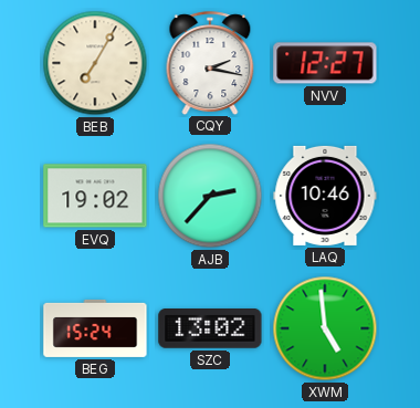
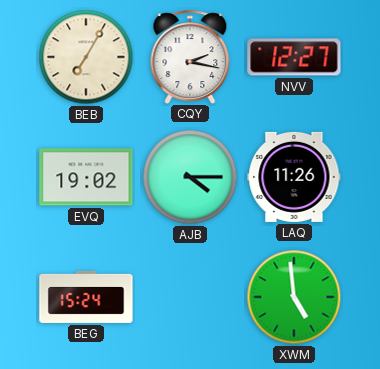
AJB: 2:37 -> 4:15 (190, 177)
LAQ: 10:46 -> 11:26 (294, 177)
SZC: 13:02 -> none (210, 329)
